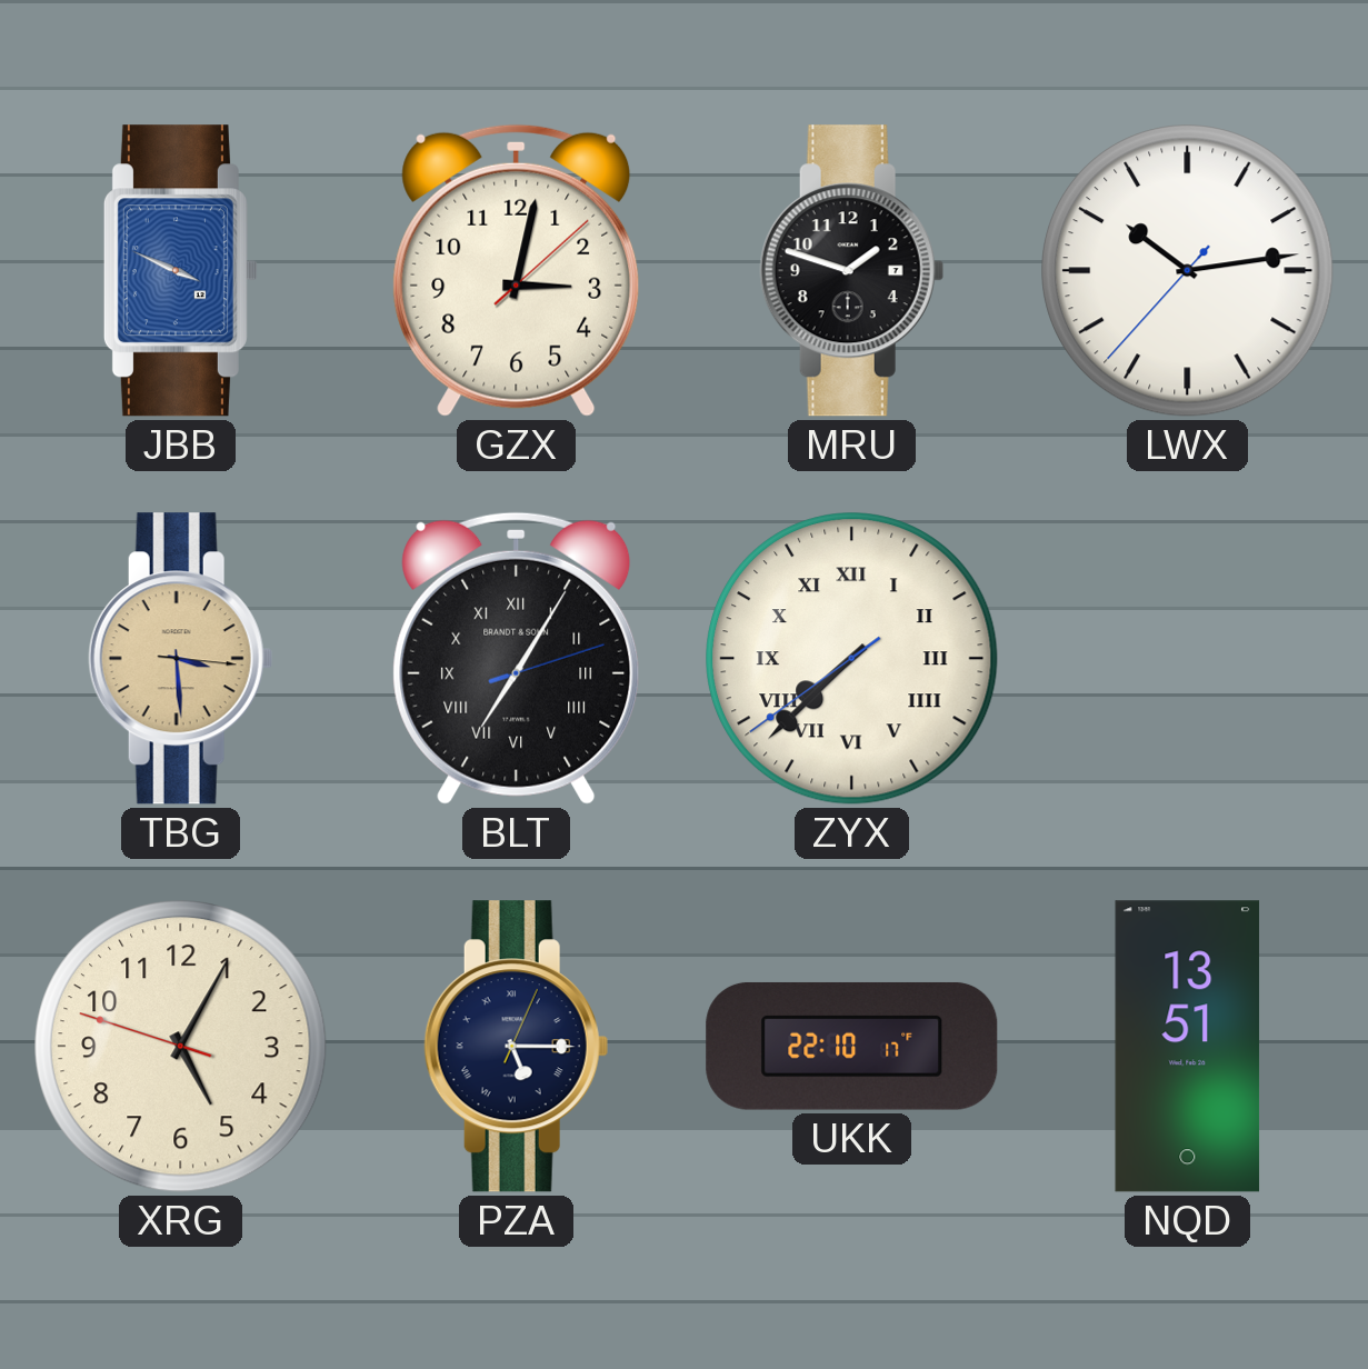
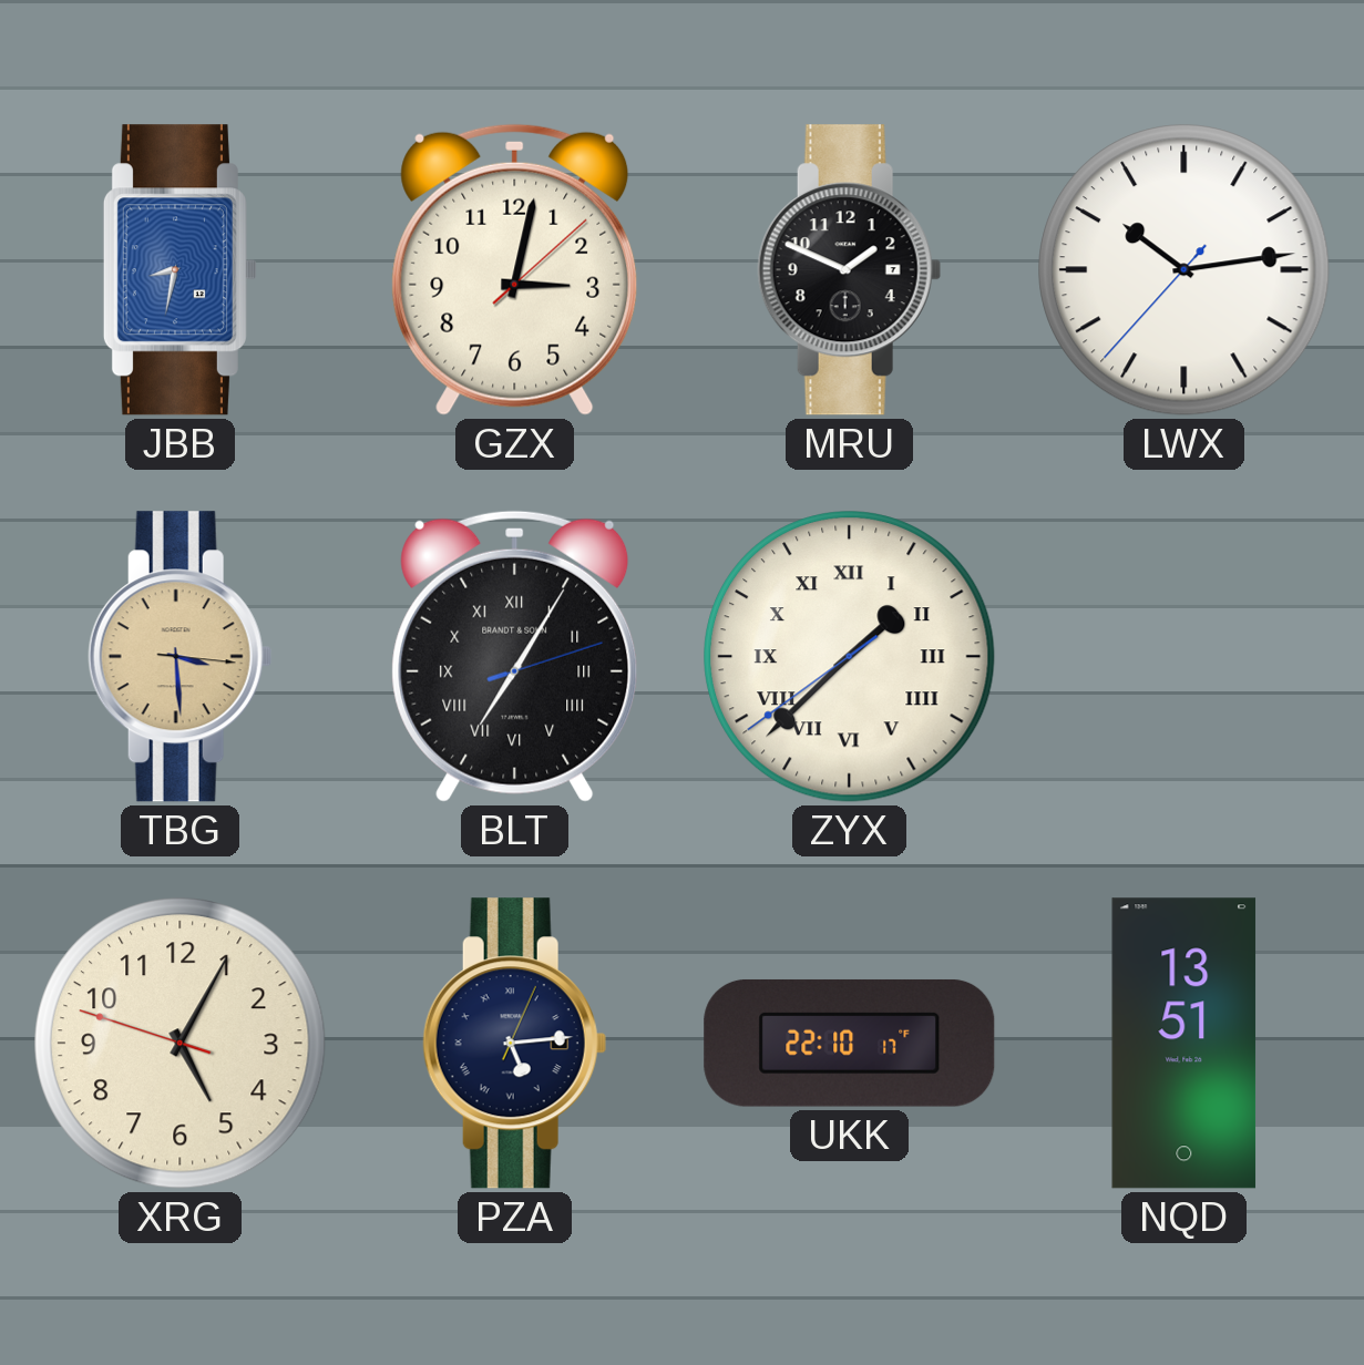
JBB: 3:49 -> 8:32 (180, 270)
MRU: 1:48 -> 1:49 (849, 270)
ZYX: 7:37 -> 1:37 (850, 657)
PZA: 5:15 -> 5:14 (514, 1044)
